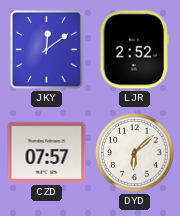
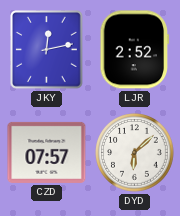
JKY: 12:09 -> 12:13 (47, 50)
